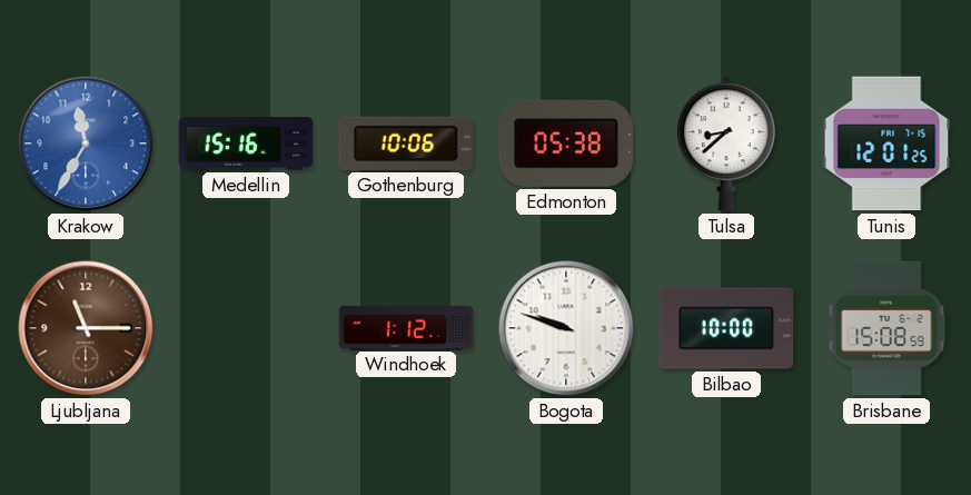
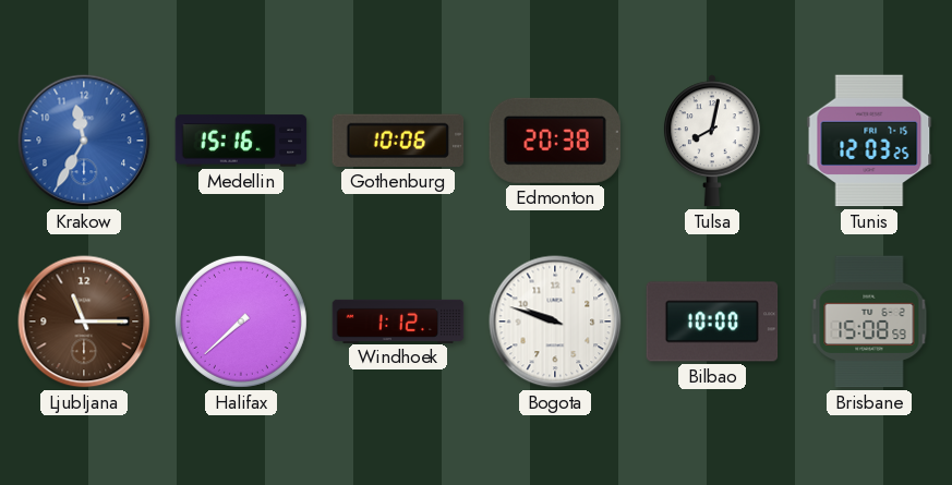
Edmonton: 05:38 -> 20:38 (554, 141)
Tulsa: 8:38 -> 8:02 (712, 141)
Tunis: 12:01 -> 12:03 (869, 141)
Halifax: none -> 7:38 (241, 322)
